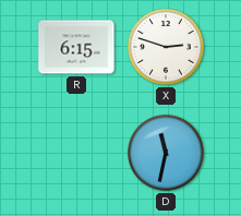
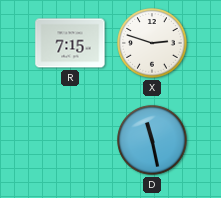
R: 6:15 -> 7:15 (70, 43)
D: 11:32 -> 11:28 (152, 140)
